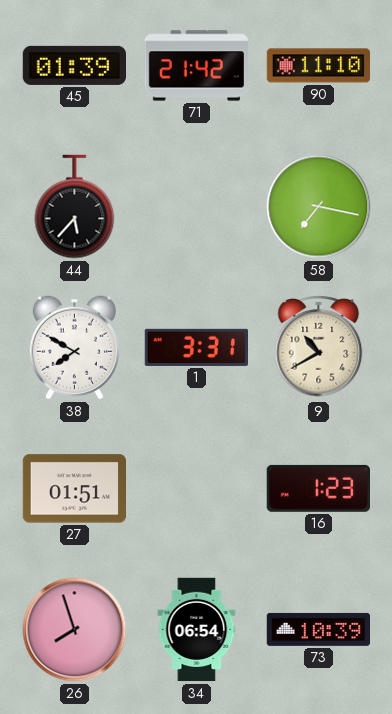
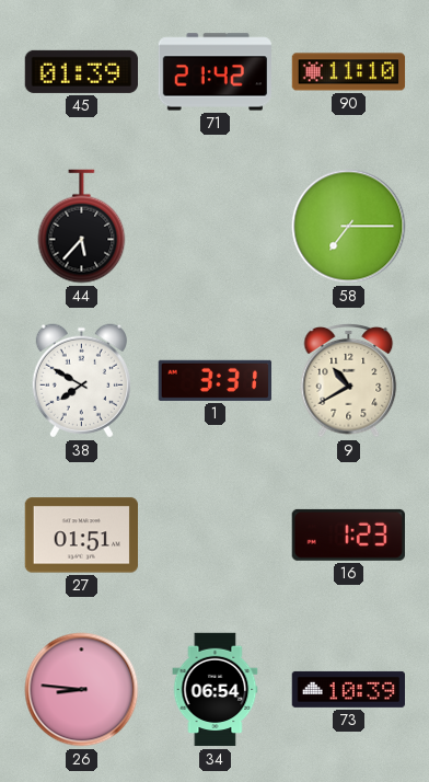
58: 7:17 -> 7:15 (349, 227)
26: 7:57 -> 8:46 (82, 690)
